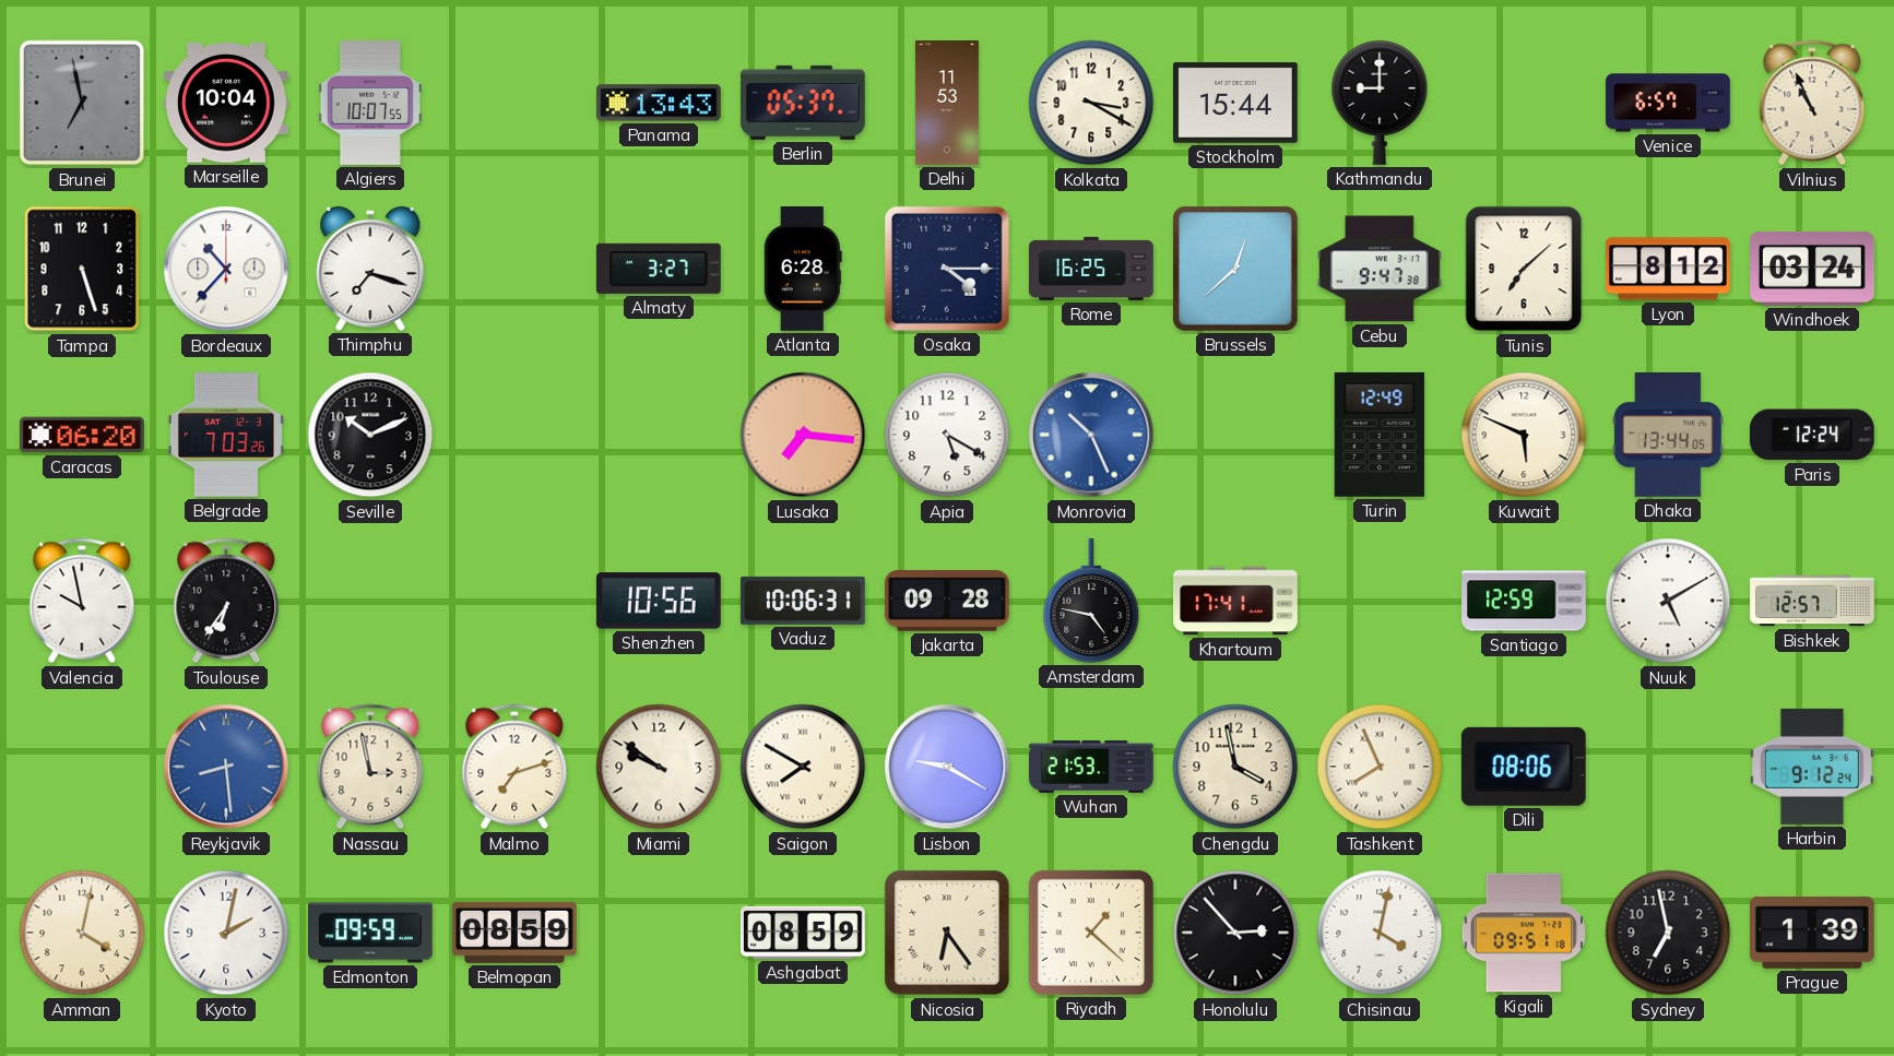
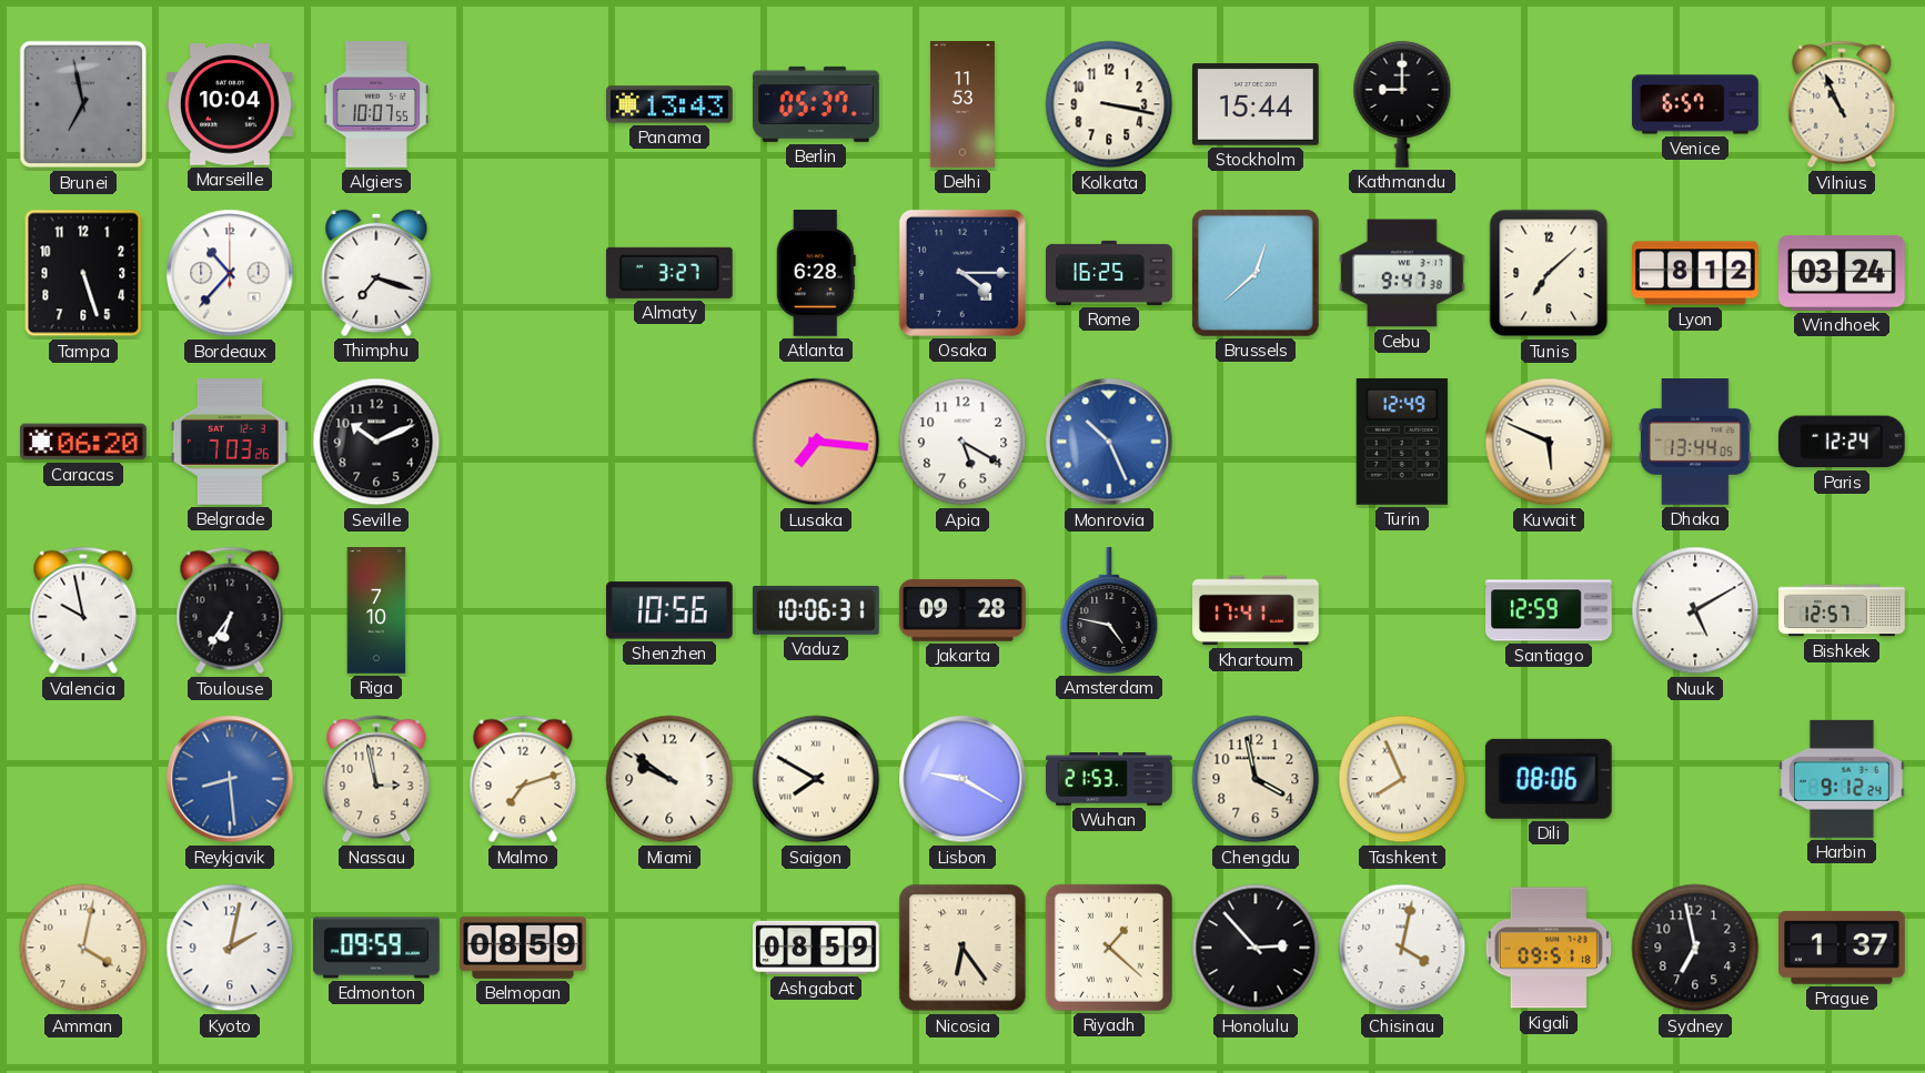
Kolkata: 3:20 -> 3:17 (1109, 104)
Riga: none -> 7:10 (376, 610)
Prague: 1:39 -> 1:37 (1842, 948)
